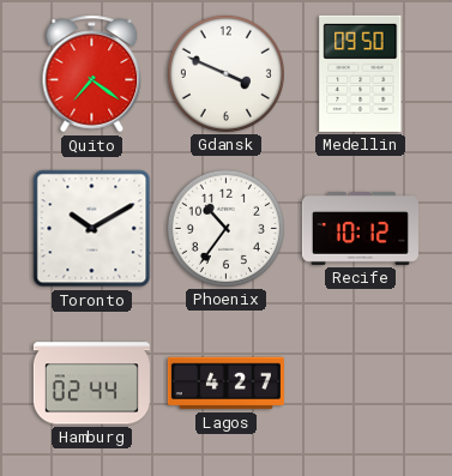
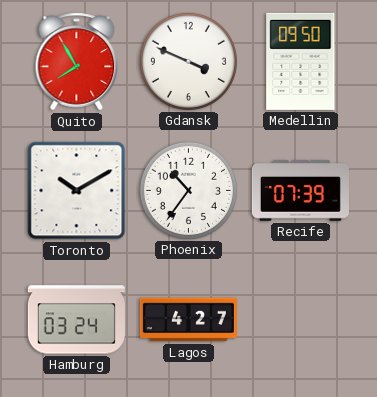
Quito: 7:21 -> 7:55 (77, 62)
Recife: 10:12 -> 07:39 (300, 190)
Hamburg: 02:44 -> 03:24 (76, 320)
